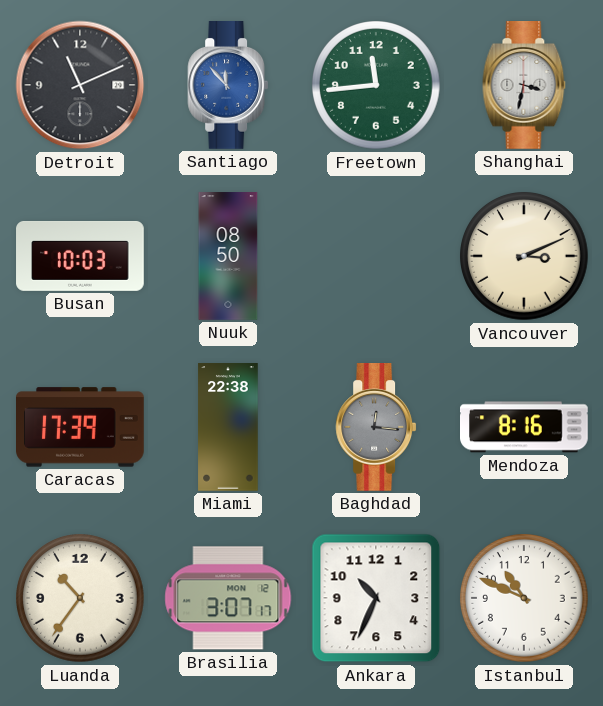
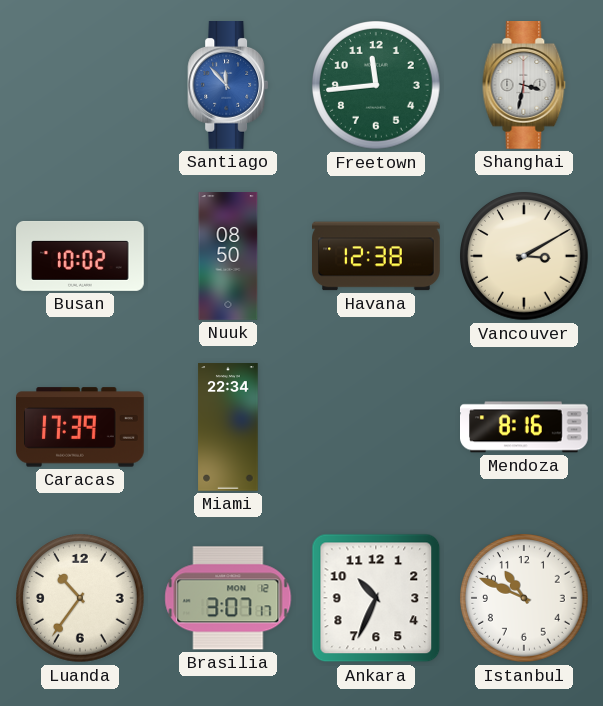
Detroit: 11:11 -> none (80, 85)
Busan: 10:03 -> 10:02 (80, 256)
Havana: none -> 12:38 (377, 256)
Vancouver: 3:11 -> 3:10 (525, 257)
Miami: 22:38 -> 22:34 (228, 427)
Baghdad: 12:16 -> none (376, 428)
